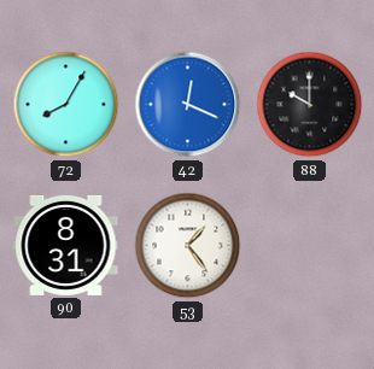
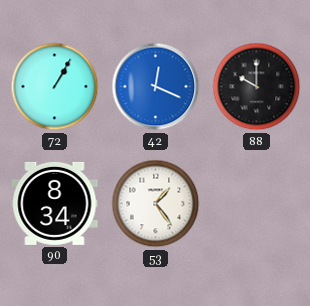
72: 8:05 -> 1:05 (55, 87)
90: 8:31 -> 8:34 (55, 203)
